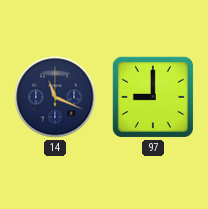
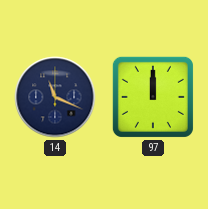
97: 9:00 -> 12:00 (153, 97)
